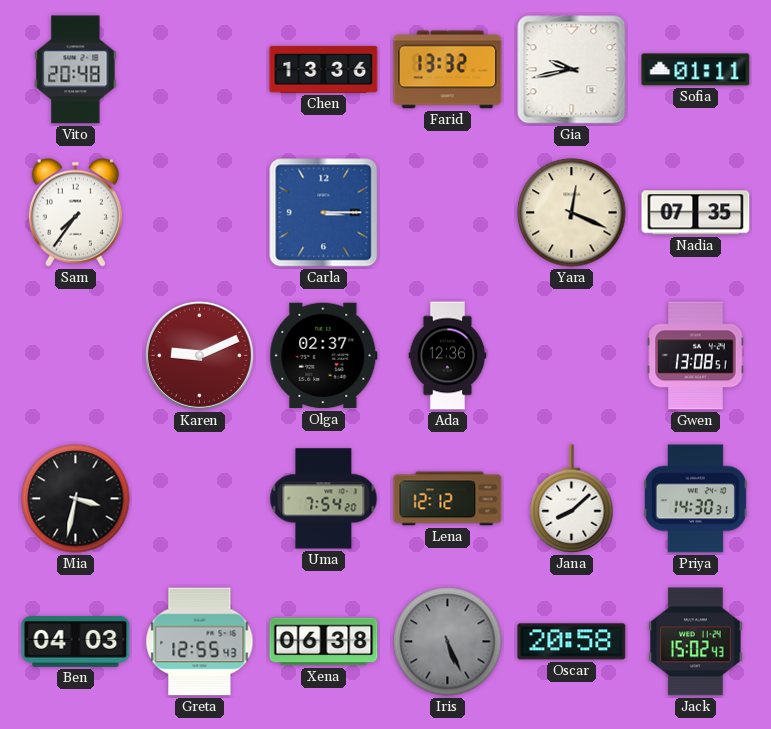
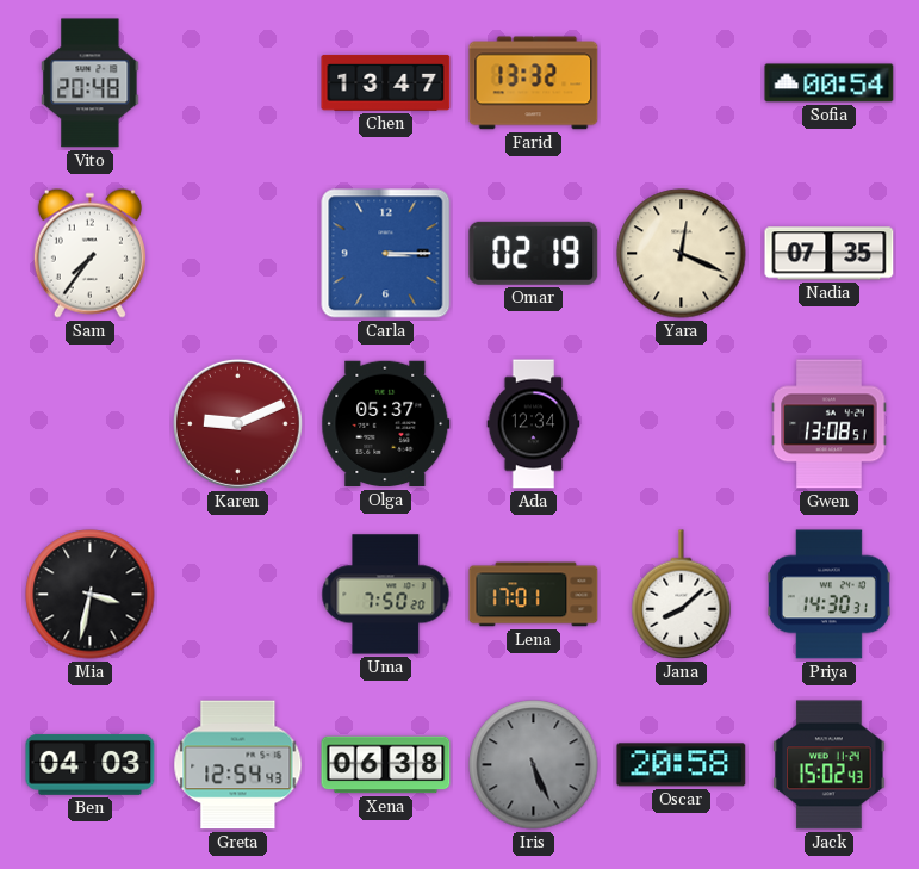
Chen: 13:36 -> 13:47 (386, 82)
Gia: 9:43 -> none (572, 70)
Sofia: 01:11 -> 00:54 (830, 83)
Omar: none -> 02:19 (534, 253)
Olga: 02:37 -> 05:37 (386, 424)
Ada: 12:36 -> 12:34 (534, 424)
Uma: 7:54 -> 7:50 (386, 595)
Lena: 12:12 -> 17:01 (534, 595)
Greta: 12:55 -> 12:54 (238, 765)
